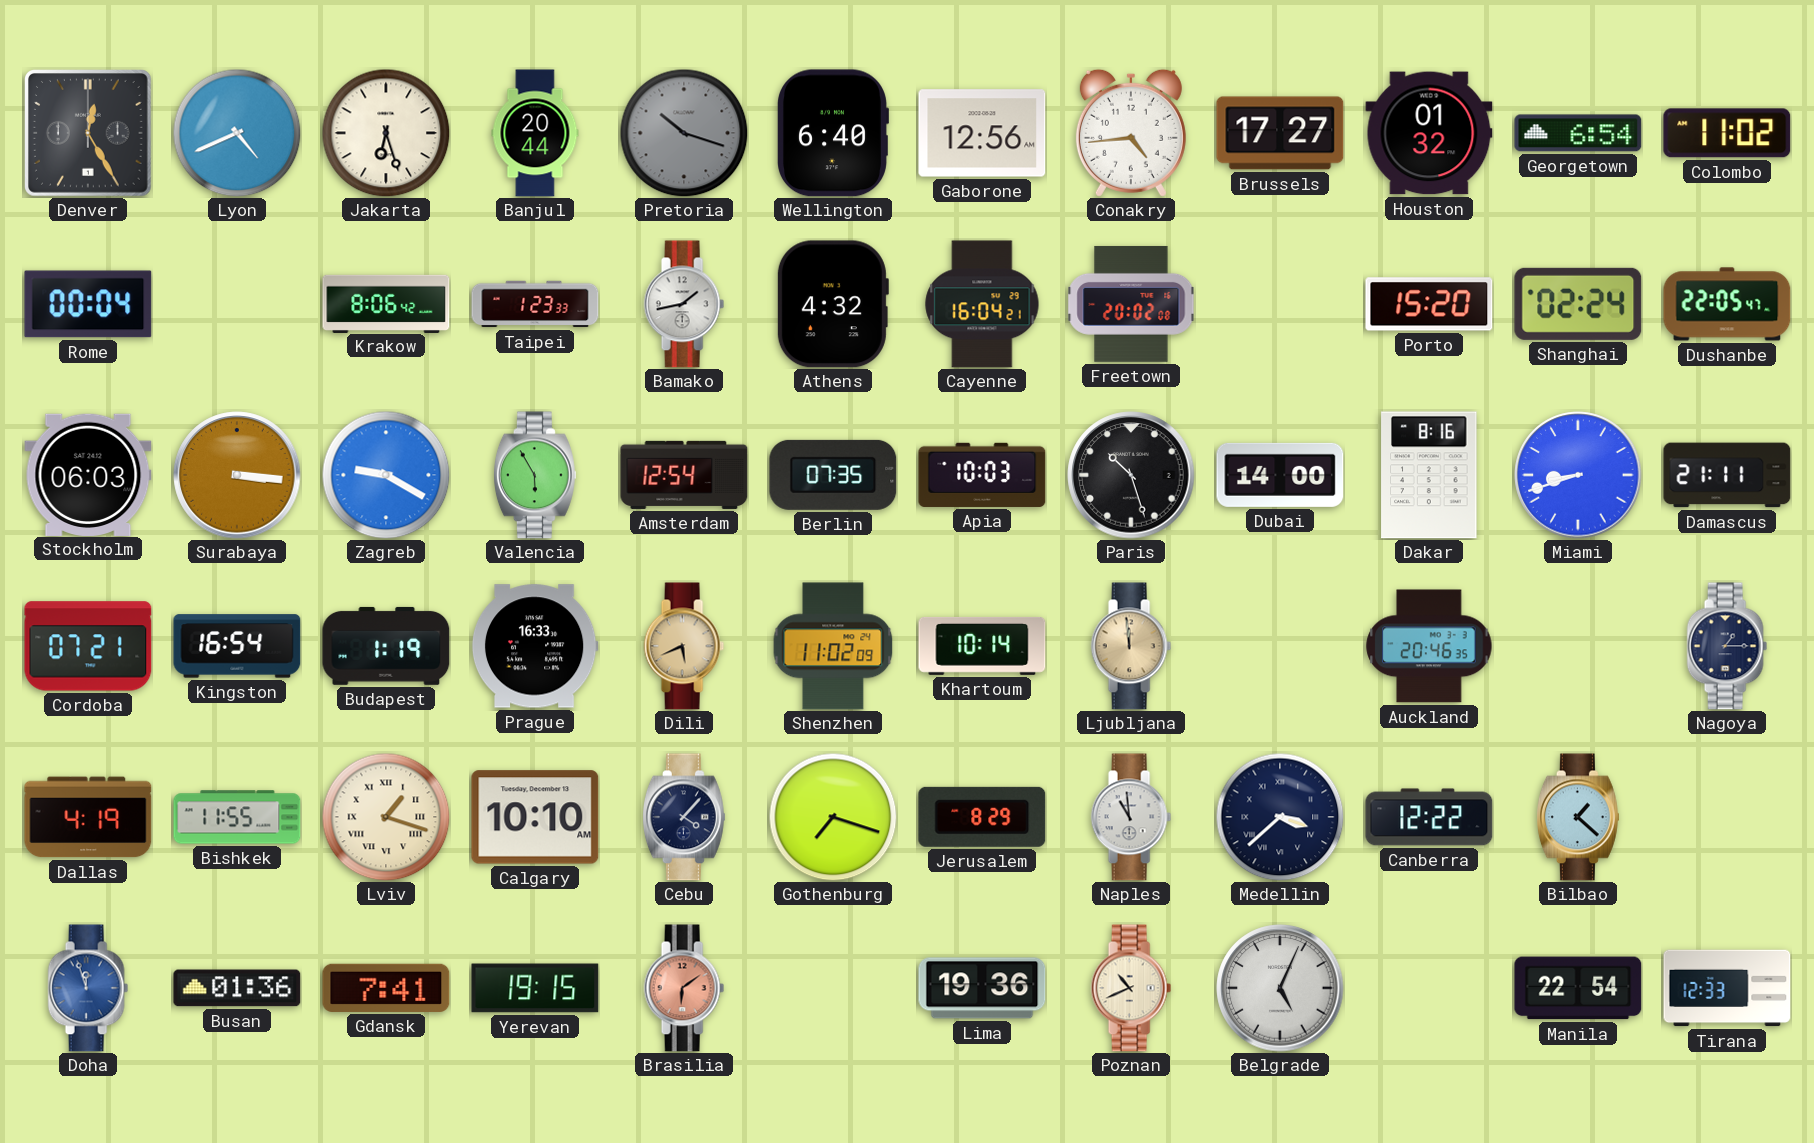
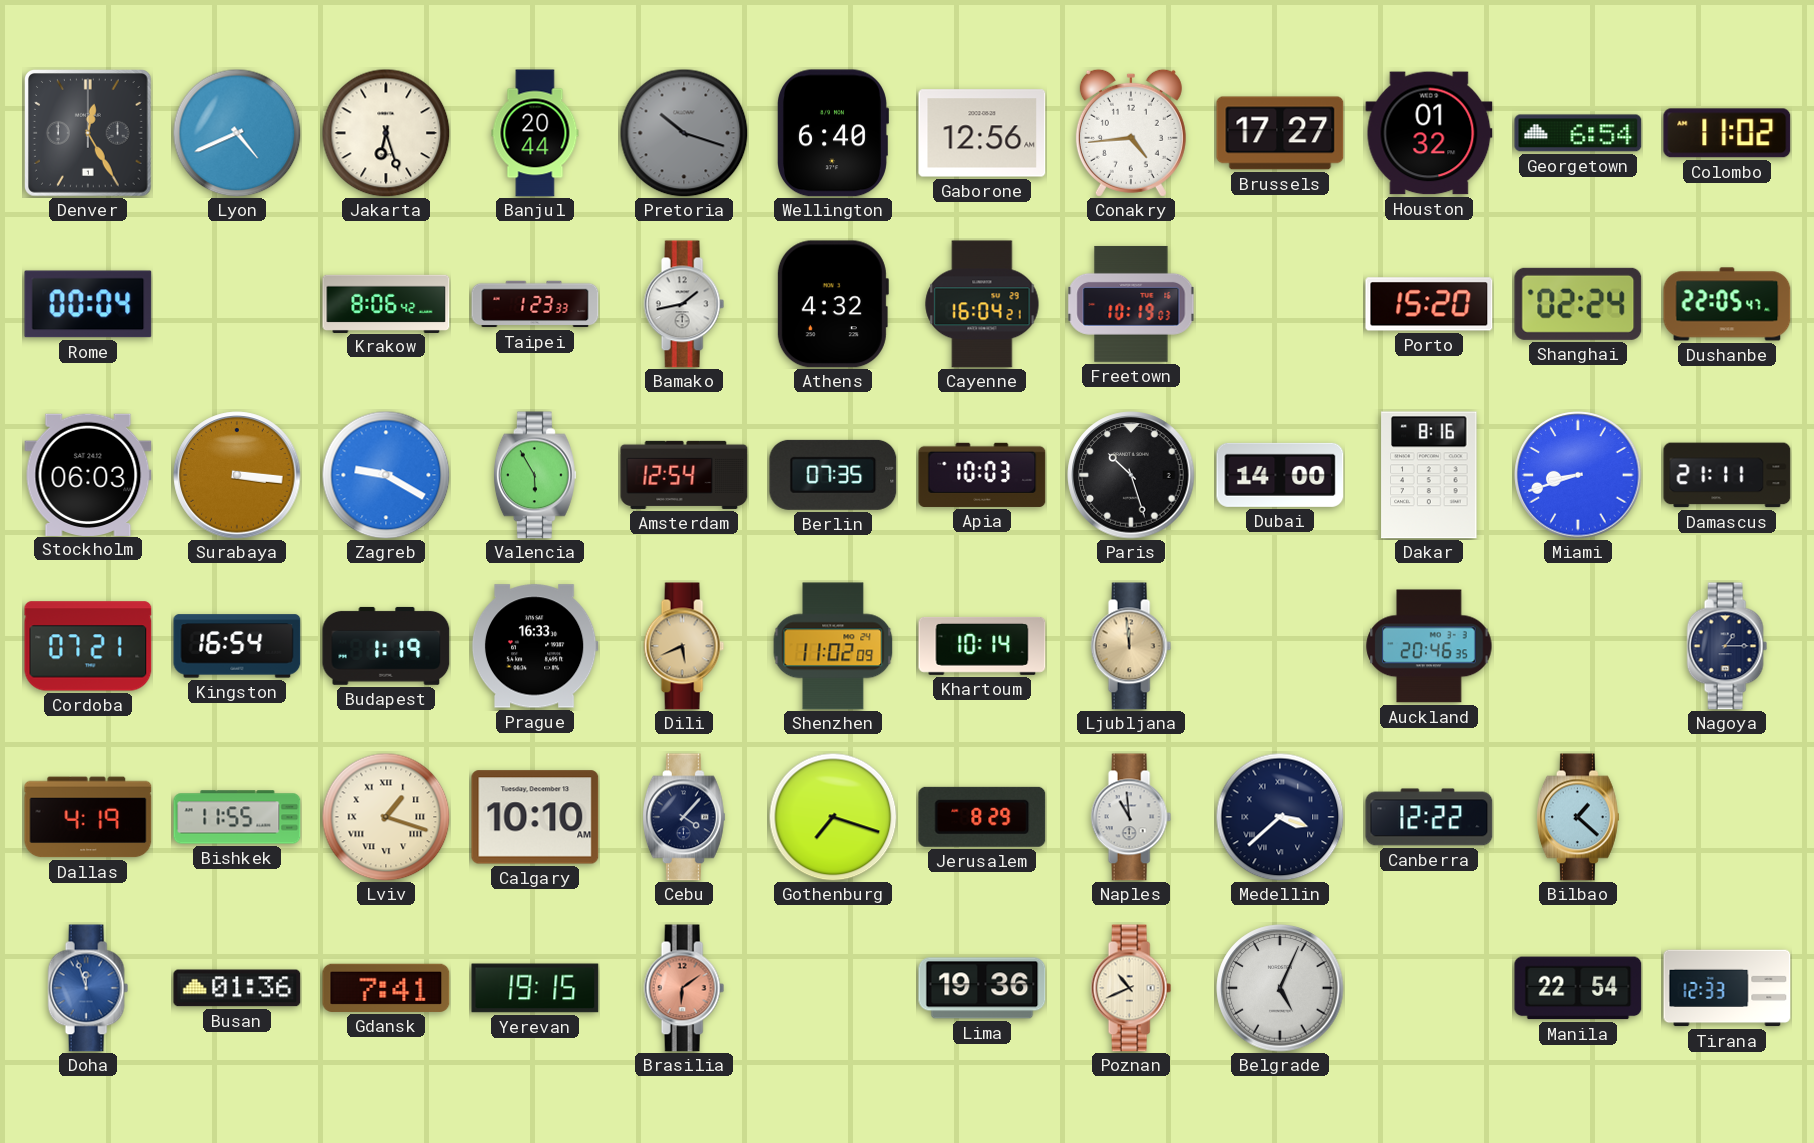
Freetown: 20:02 -> 10:19 (1131, 304)
